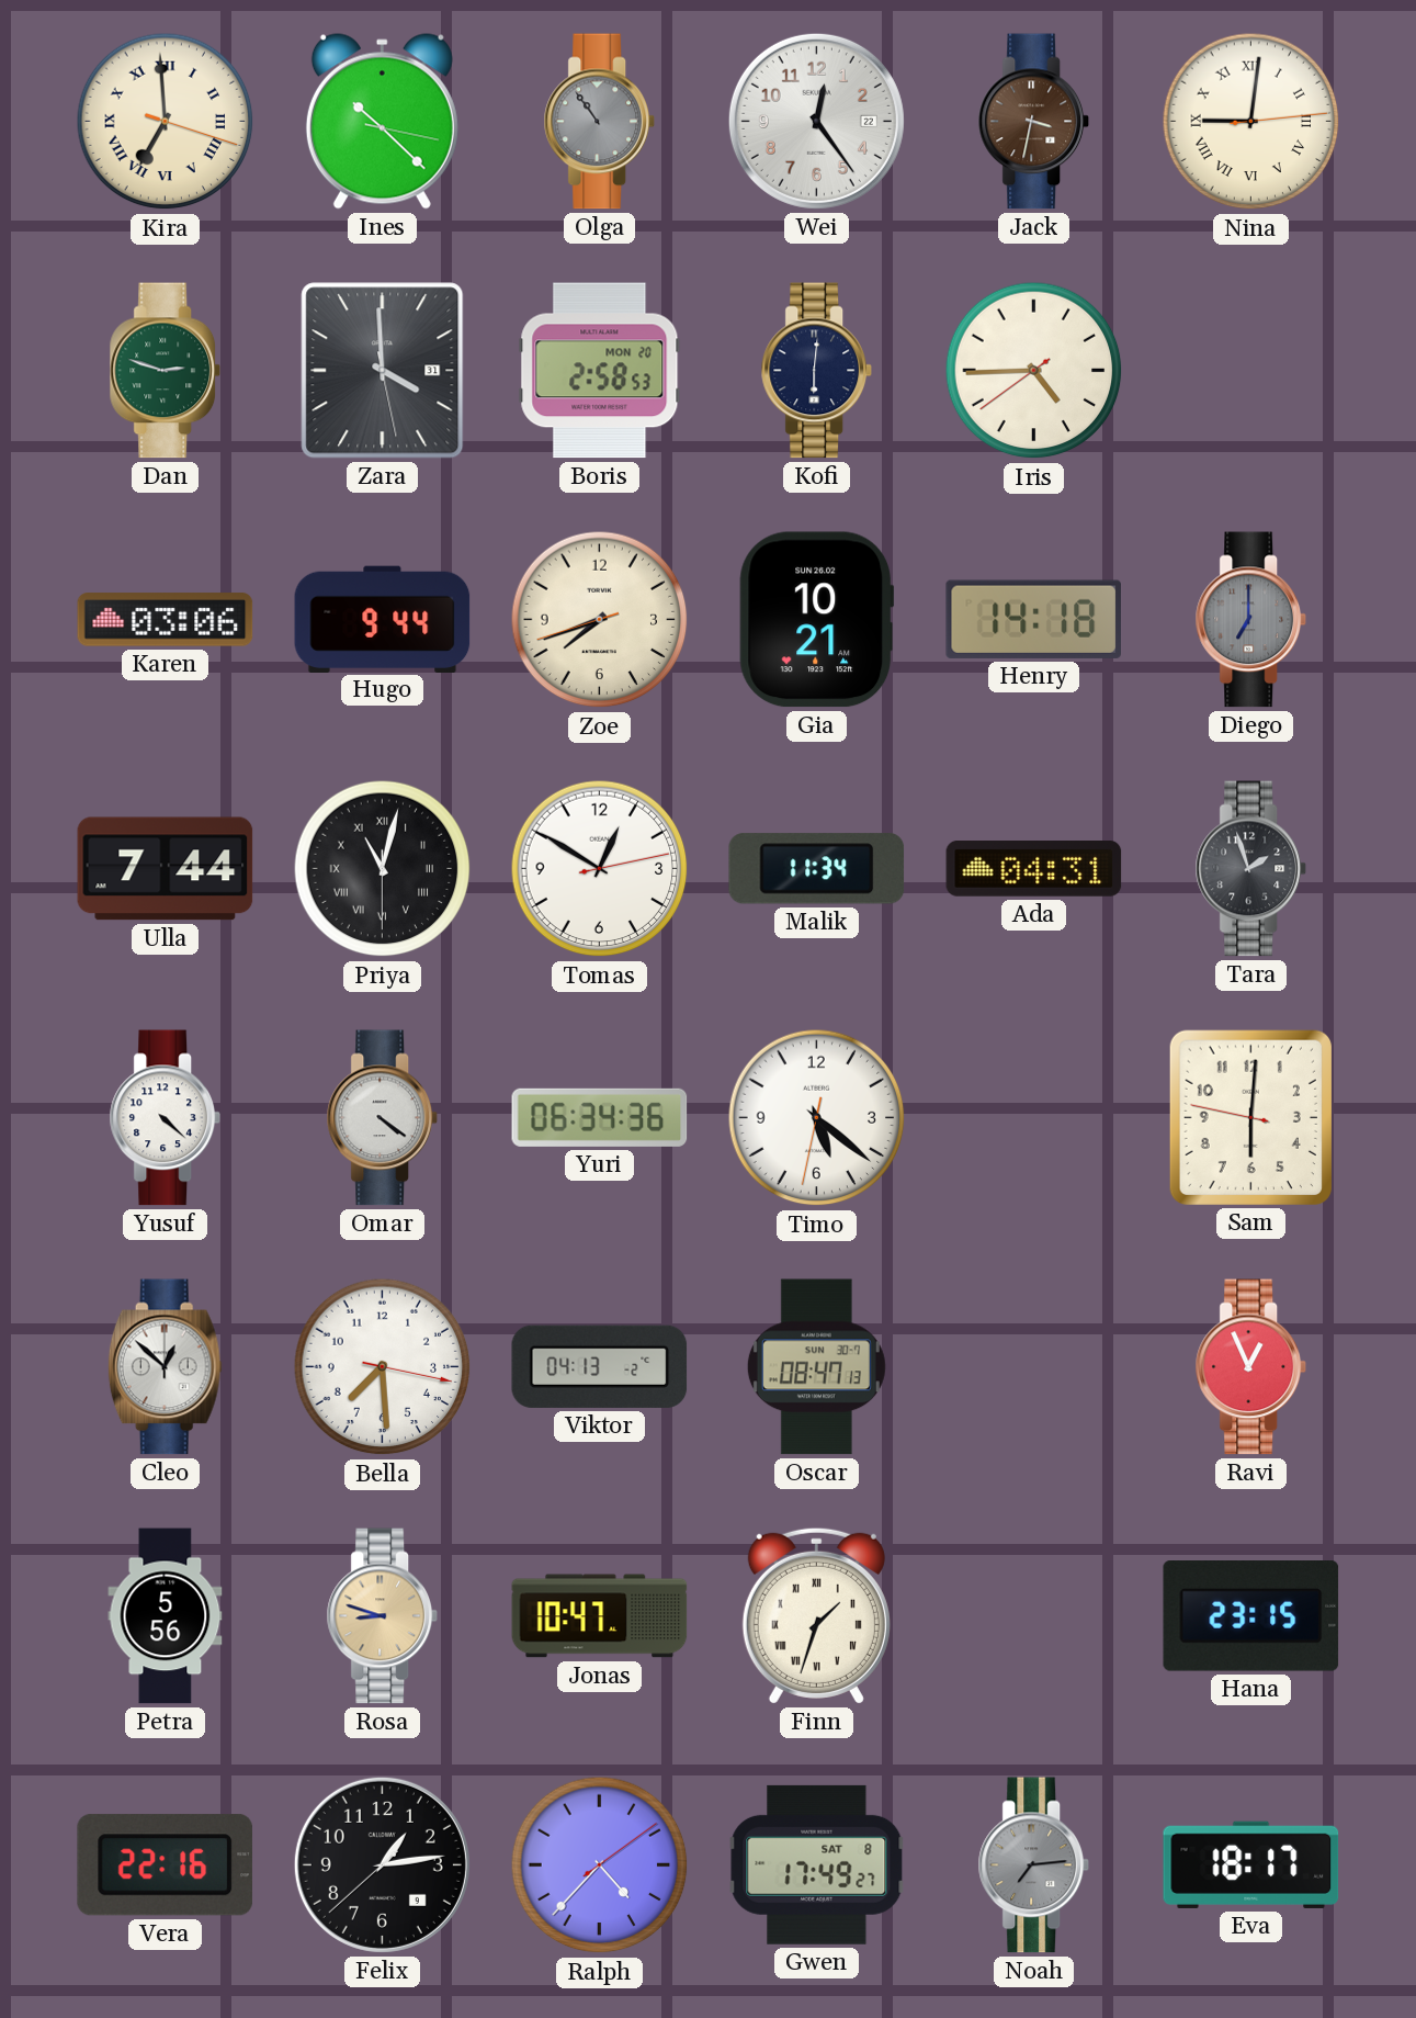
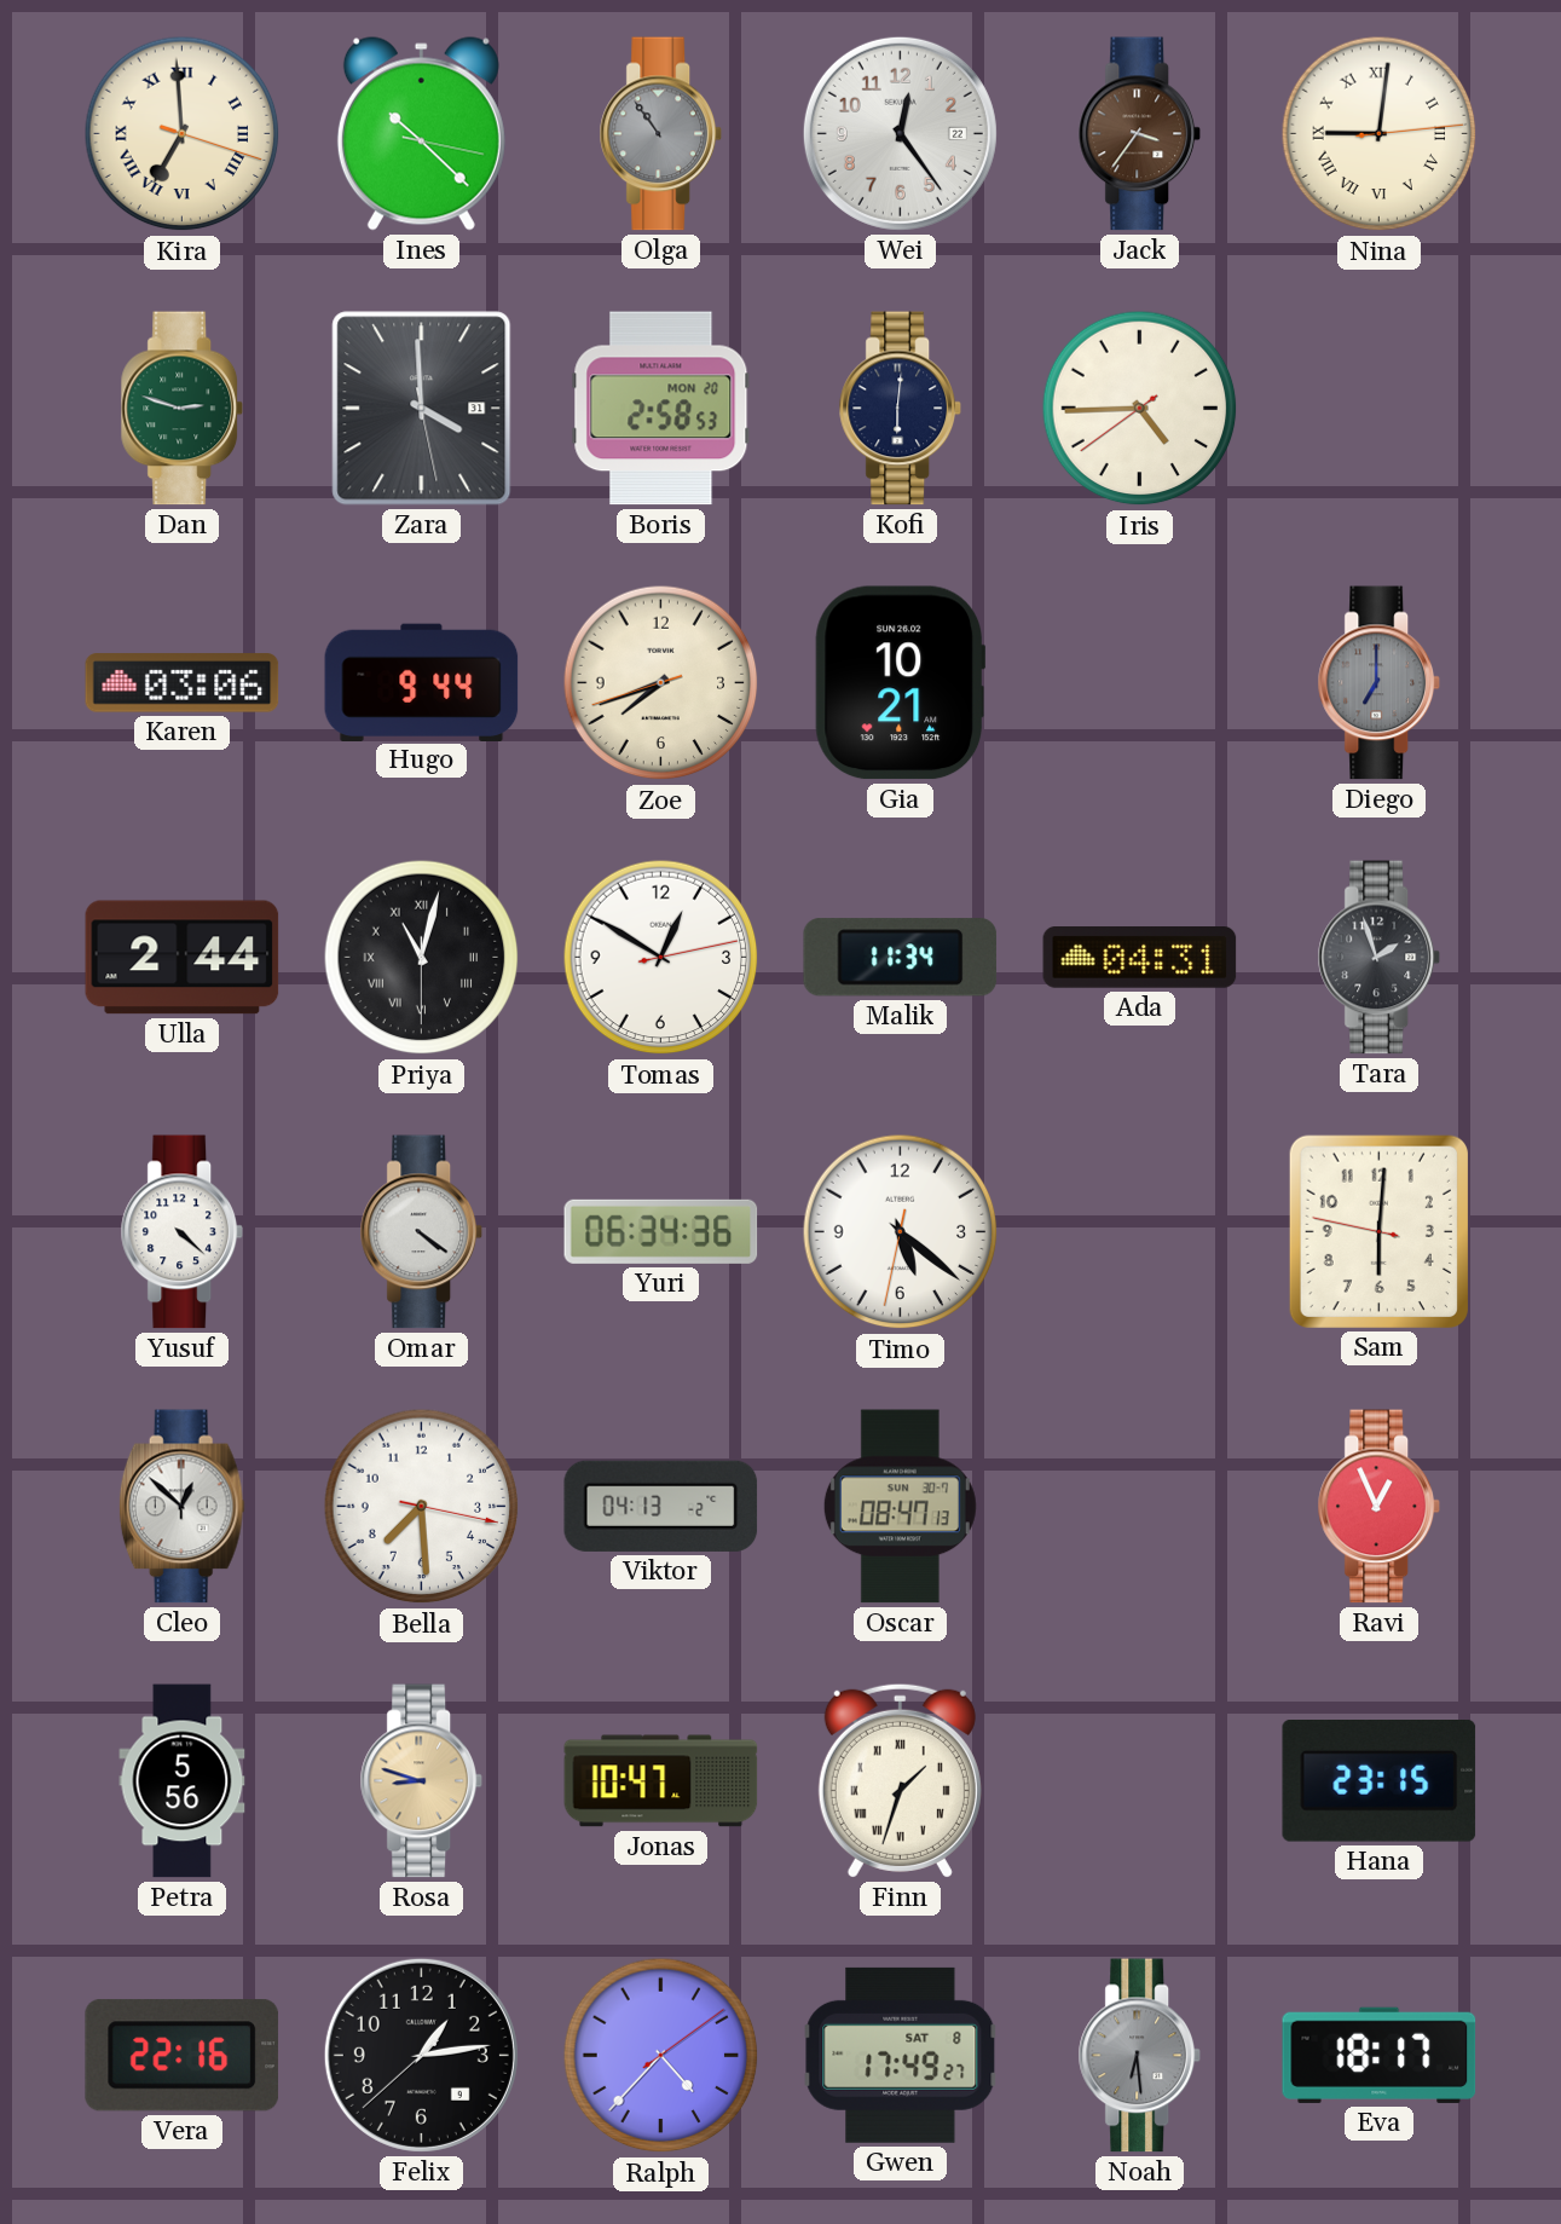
Jack: 3:32 -> 3:36 (1139, 134)
Henry: 14:18 -> none (1033, 619)
Ulla: 7:44 -> 2:44 (183, 958)
Noah: 7:14 -> 6:29 (1139, 2056)
